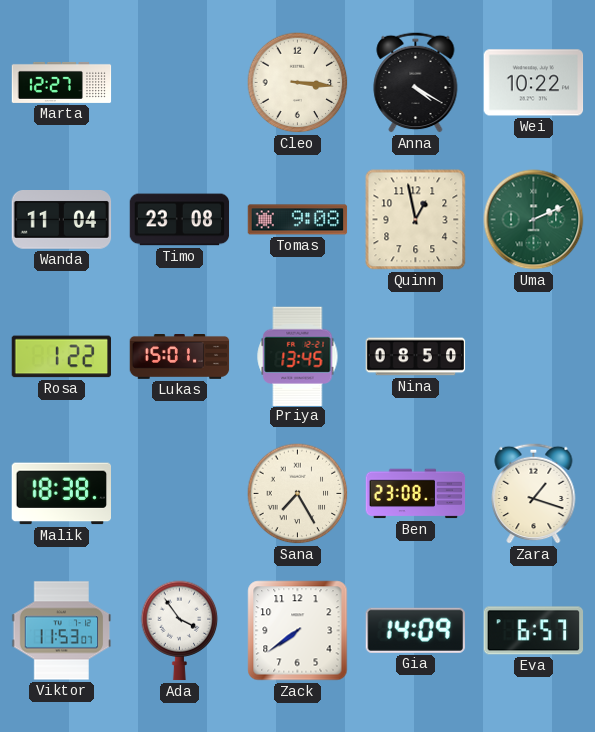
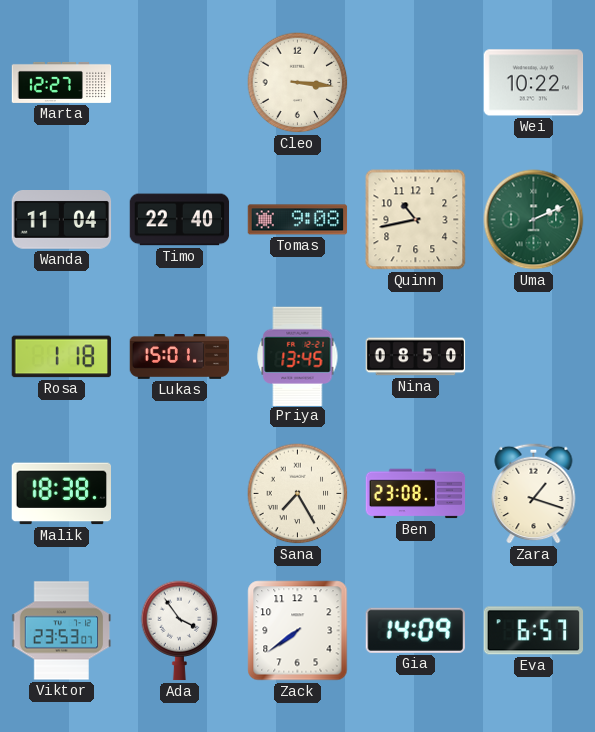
Anna: 4:20 -> none (416, 82)
Timo: 23:08 -> 22:40 (180, 220)
Quinn: 12:58 -> 10:43 (416, 220)
Rosa: 1:22 -> 1:18 (61, 357)
Viktor: 11:53 -> 23:53 (62, 631)
